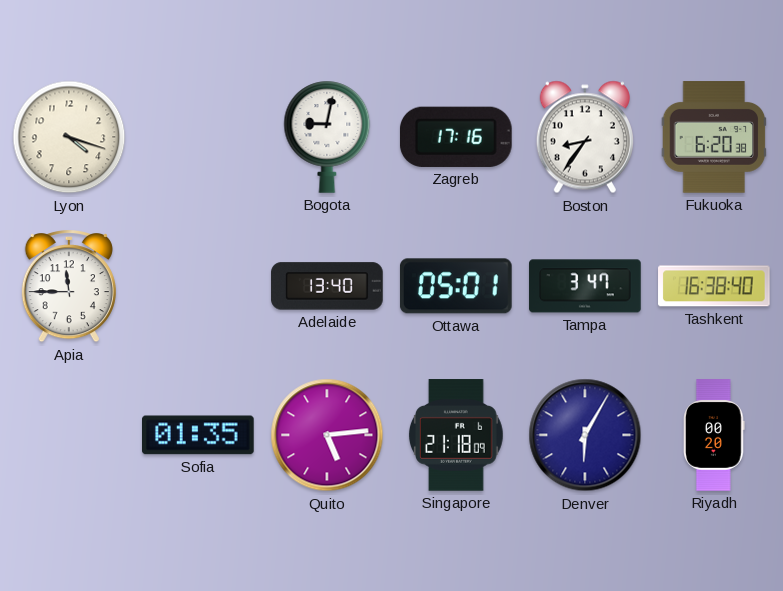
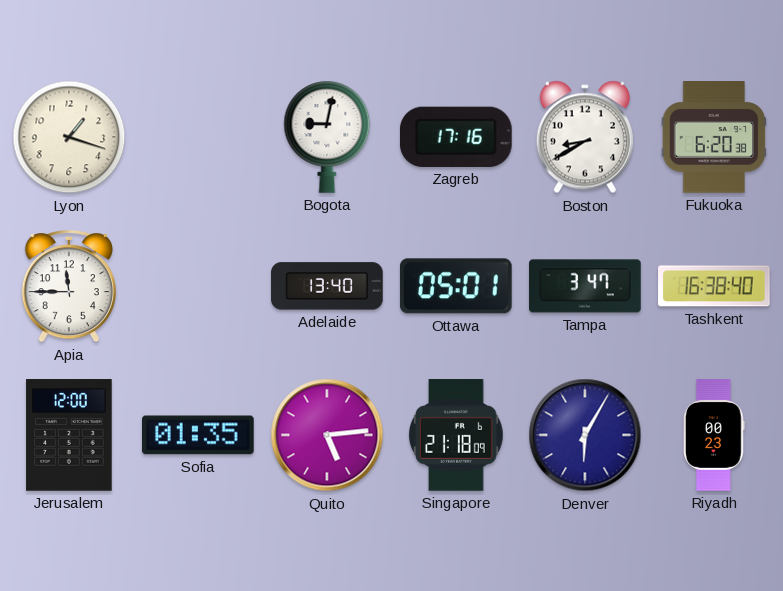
Lyon: 4:18 -> 1:18 (69, 137)
Boston: 8:36 -> 8:40 (585, 137)
Jerusalem: none -> 12:00 (69, 435)
Riyadh: 00:20 -> 00:23 (715, 435)
